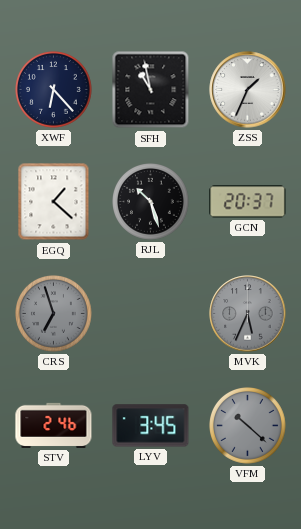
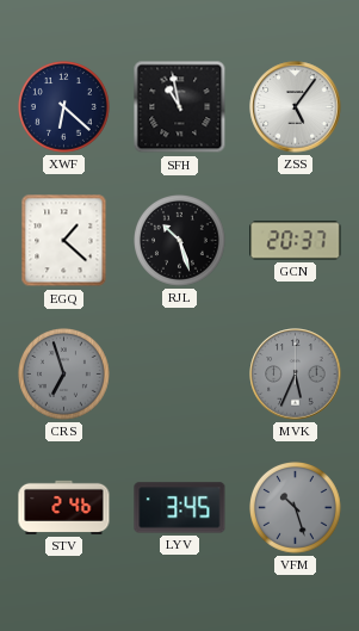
XWF: 6:23 -> 6:22 (64, 107)
ZSS: 1:34 -> 5:06 (296, 107)
VFM: 10:22 -> 10:27 (296, 508)
